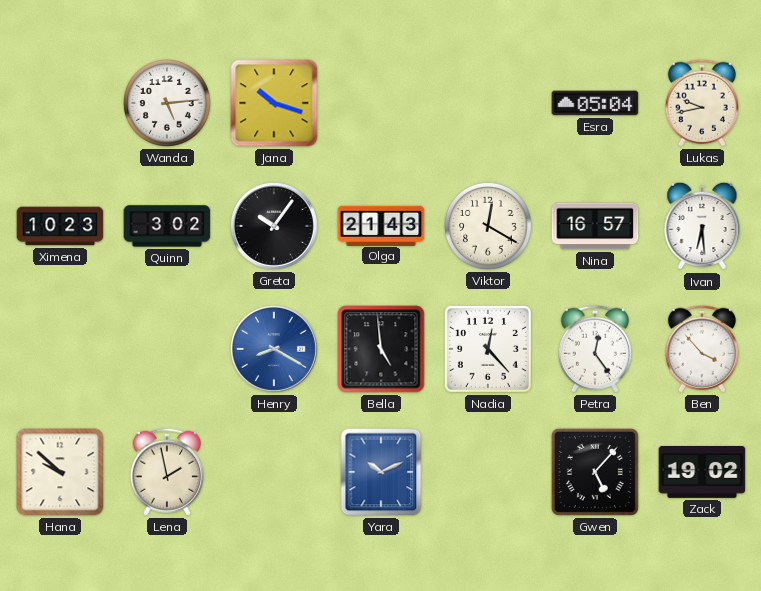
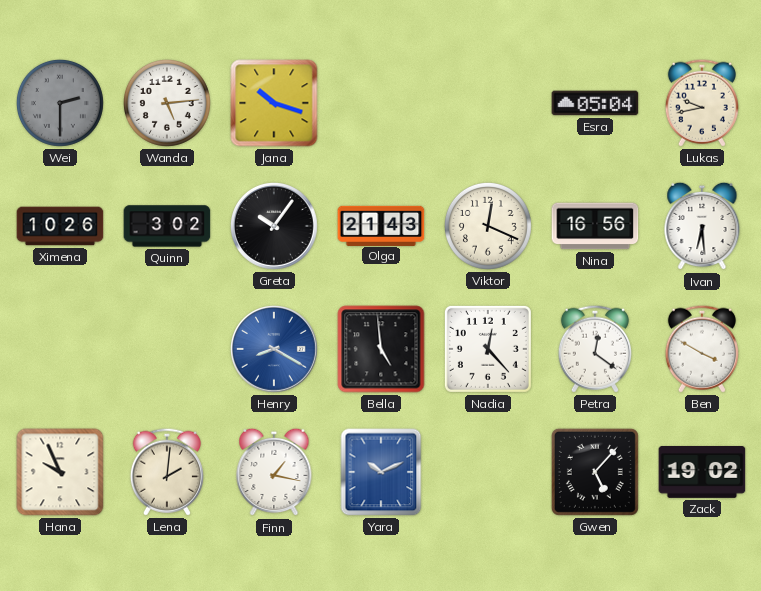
Wei: none -> 2:30 (60, 103)
Ximena: 10:23 -> 10:26 (60, 226)
Viktor: 12:20 -> 12:19 (488, 226)
Nina: 16:57 -> 16:56 (595, 226)
Petra: 12:24 -> 12:21 (595, 349)
Ben: 3:53 -> 3:50 (702, 349)
Hana: 9:52 -> 9:56 (60, 472)
Lena: 1:58 -> 2:01 (167, 472)
Finn: none -> 1:17 (274, 472)
